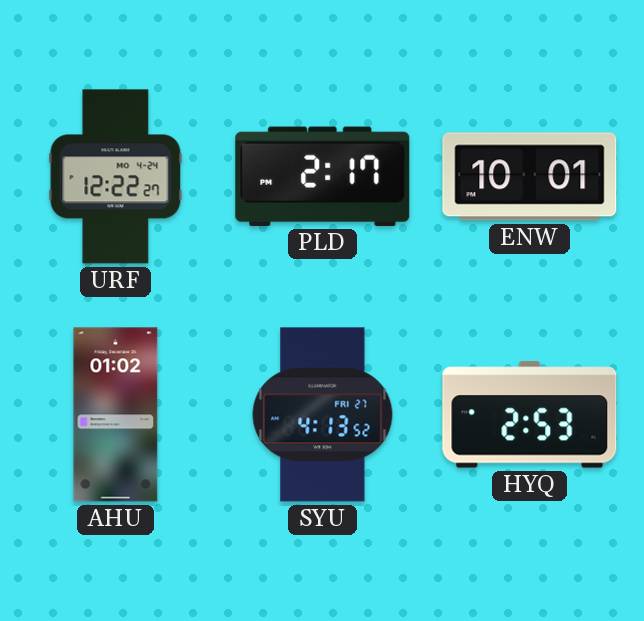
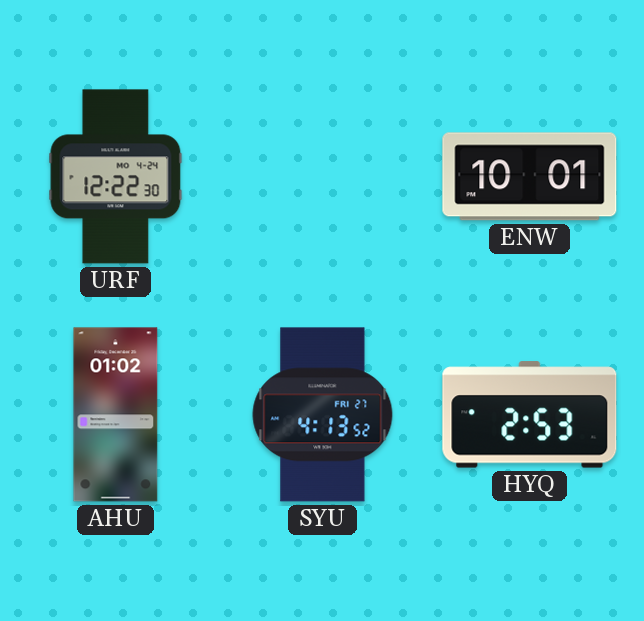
URF: 12:22:27 -> 12:22:30 (116, 177)
PLD: 2:17 -> none (323, 176)
